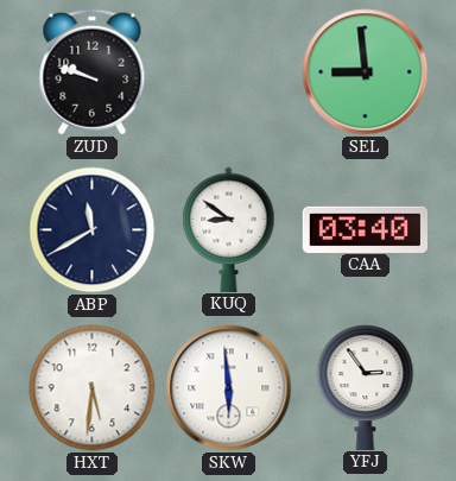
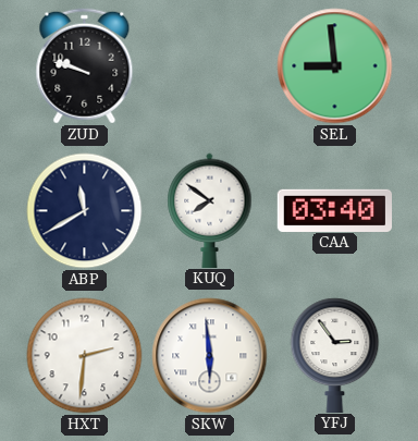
KUQ: 8:51 -> 7:51 (210, 210)
HXT: 5:31 -> 2:31 (85, 356)
